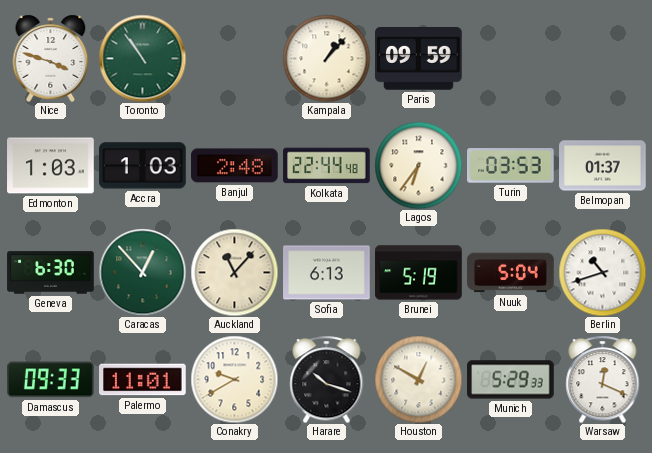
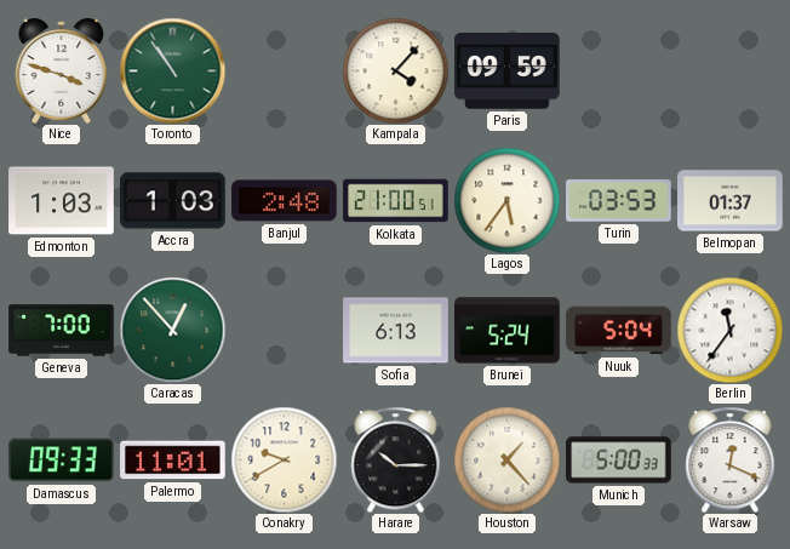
Kampala: 1:07 -> 4:07 (395, 70)
Kolkata: 22:44 -> 21:00 (396, 201)
Lagos: 6:36 -> 5:36 (506, 200)
Geneva: 6:30 -> 7:00 (62, 331)
Auckland: 11:07 -> none (234, 272)
Brunei: 5:19 -> 5:24 (508, 331)
Berlin: 10:42 -> 11:36 (729, 330)
Harare: 10:18 -> 10:15 (396, 459)
Houston: 12:50 -> 1:23 (506, 459)
Munich: 5:29 -> 5:00 (619, 461)
